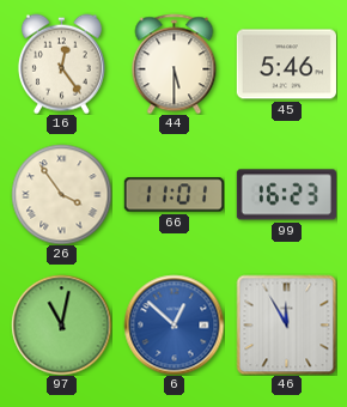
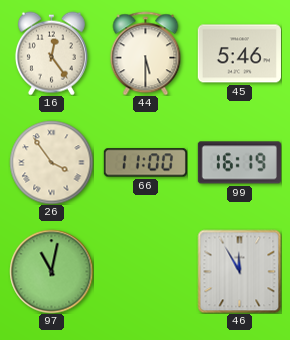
66: 11:01 -> 11:00 (145, 163)
99: 16:23 -> 16:19 (239, 163)
6: 12:52 -> none (173, 324)
